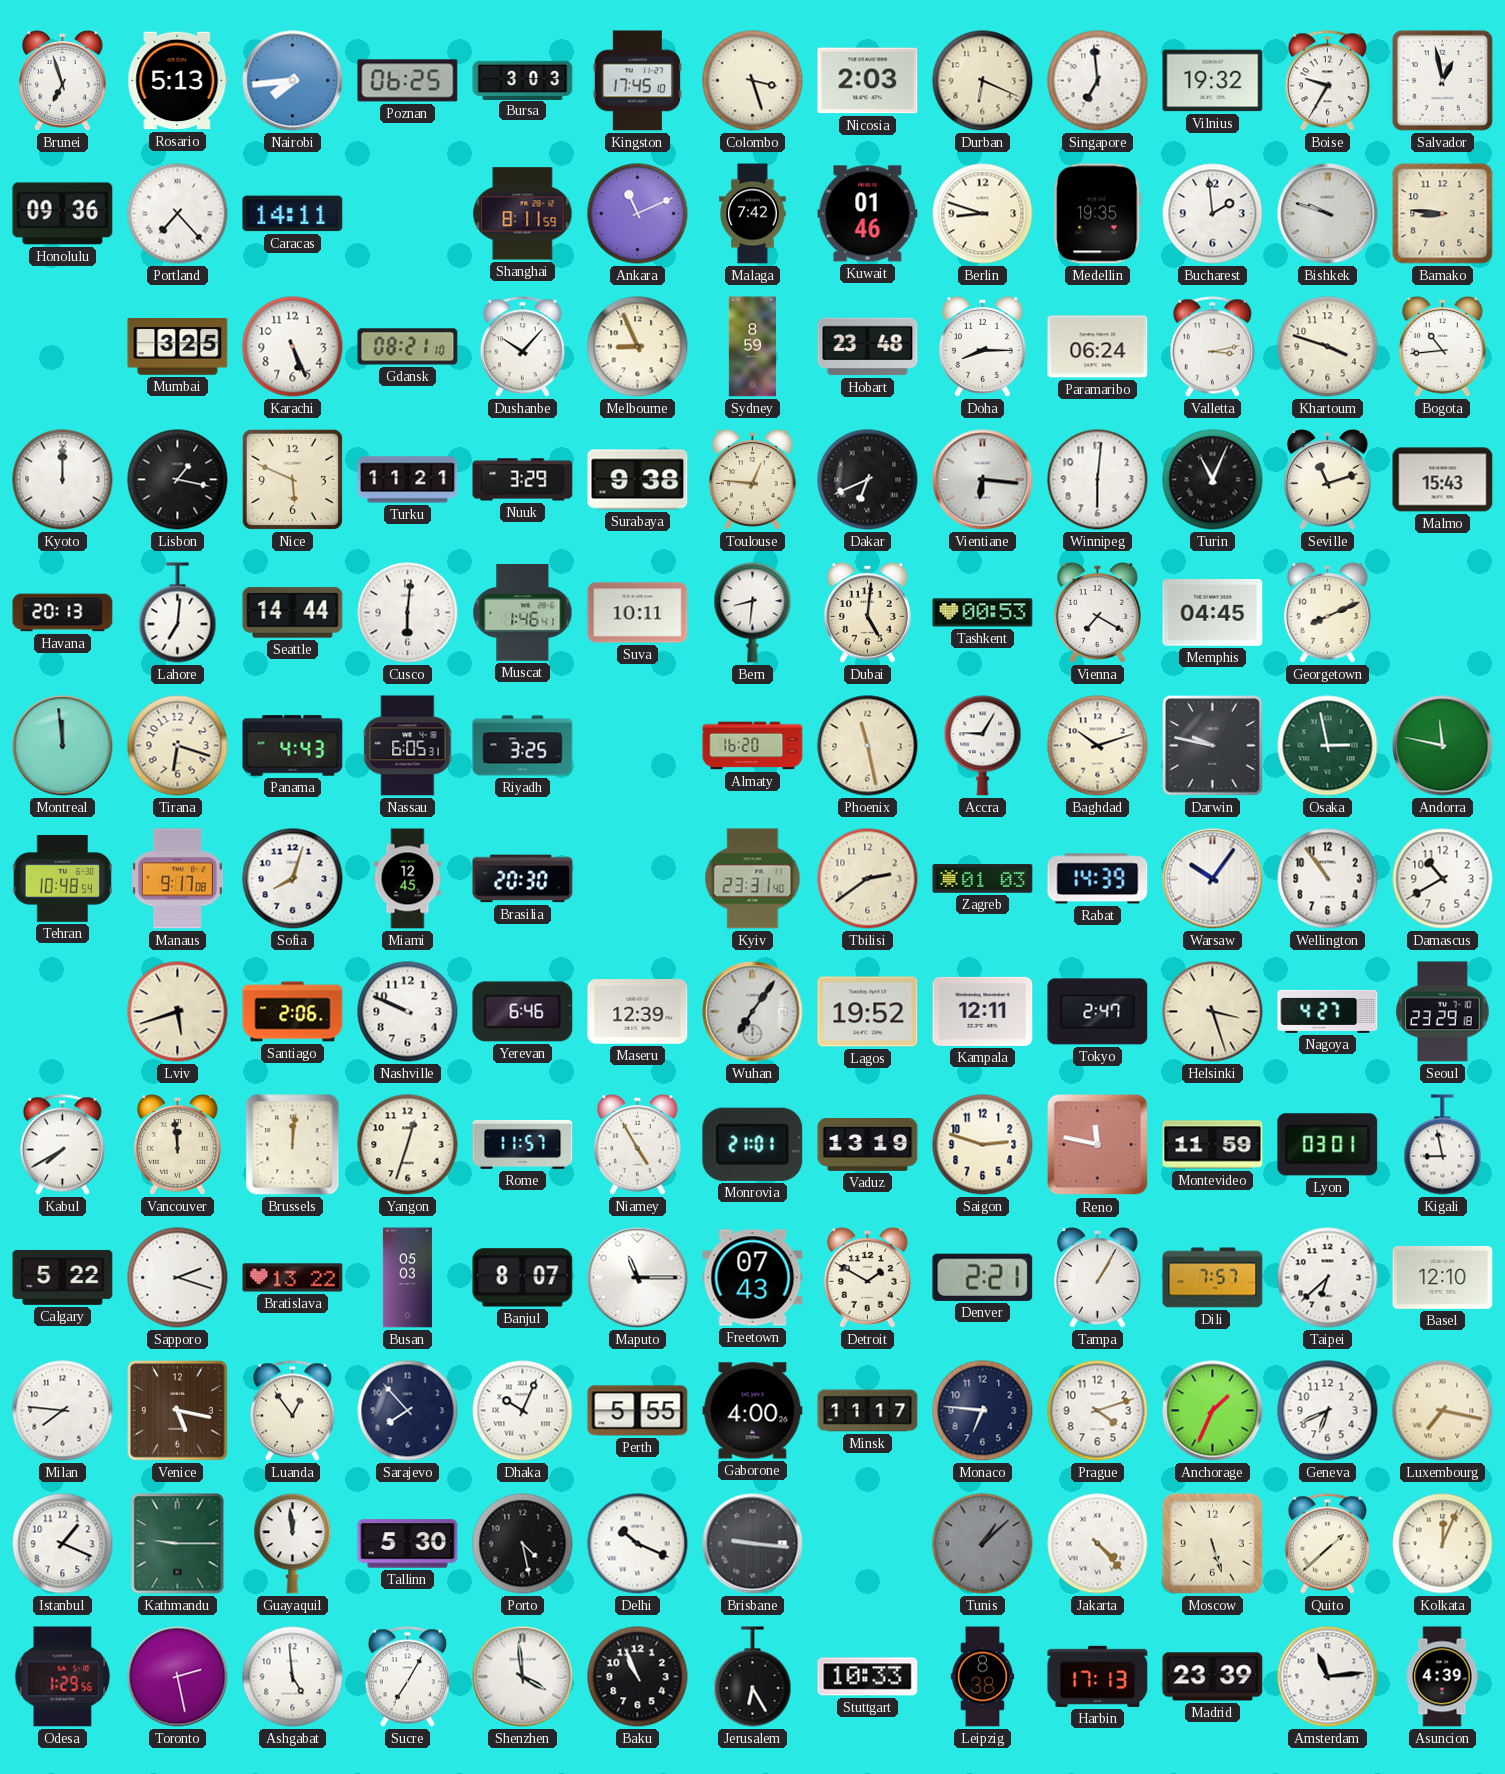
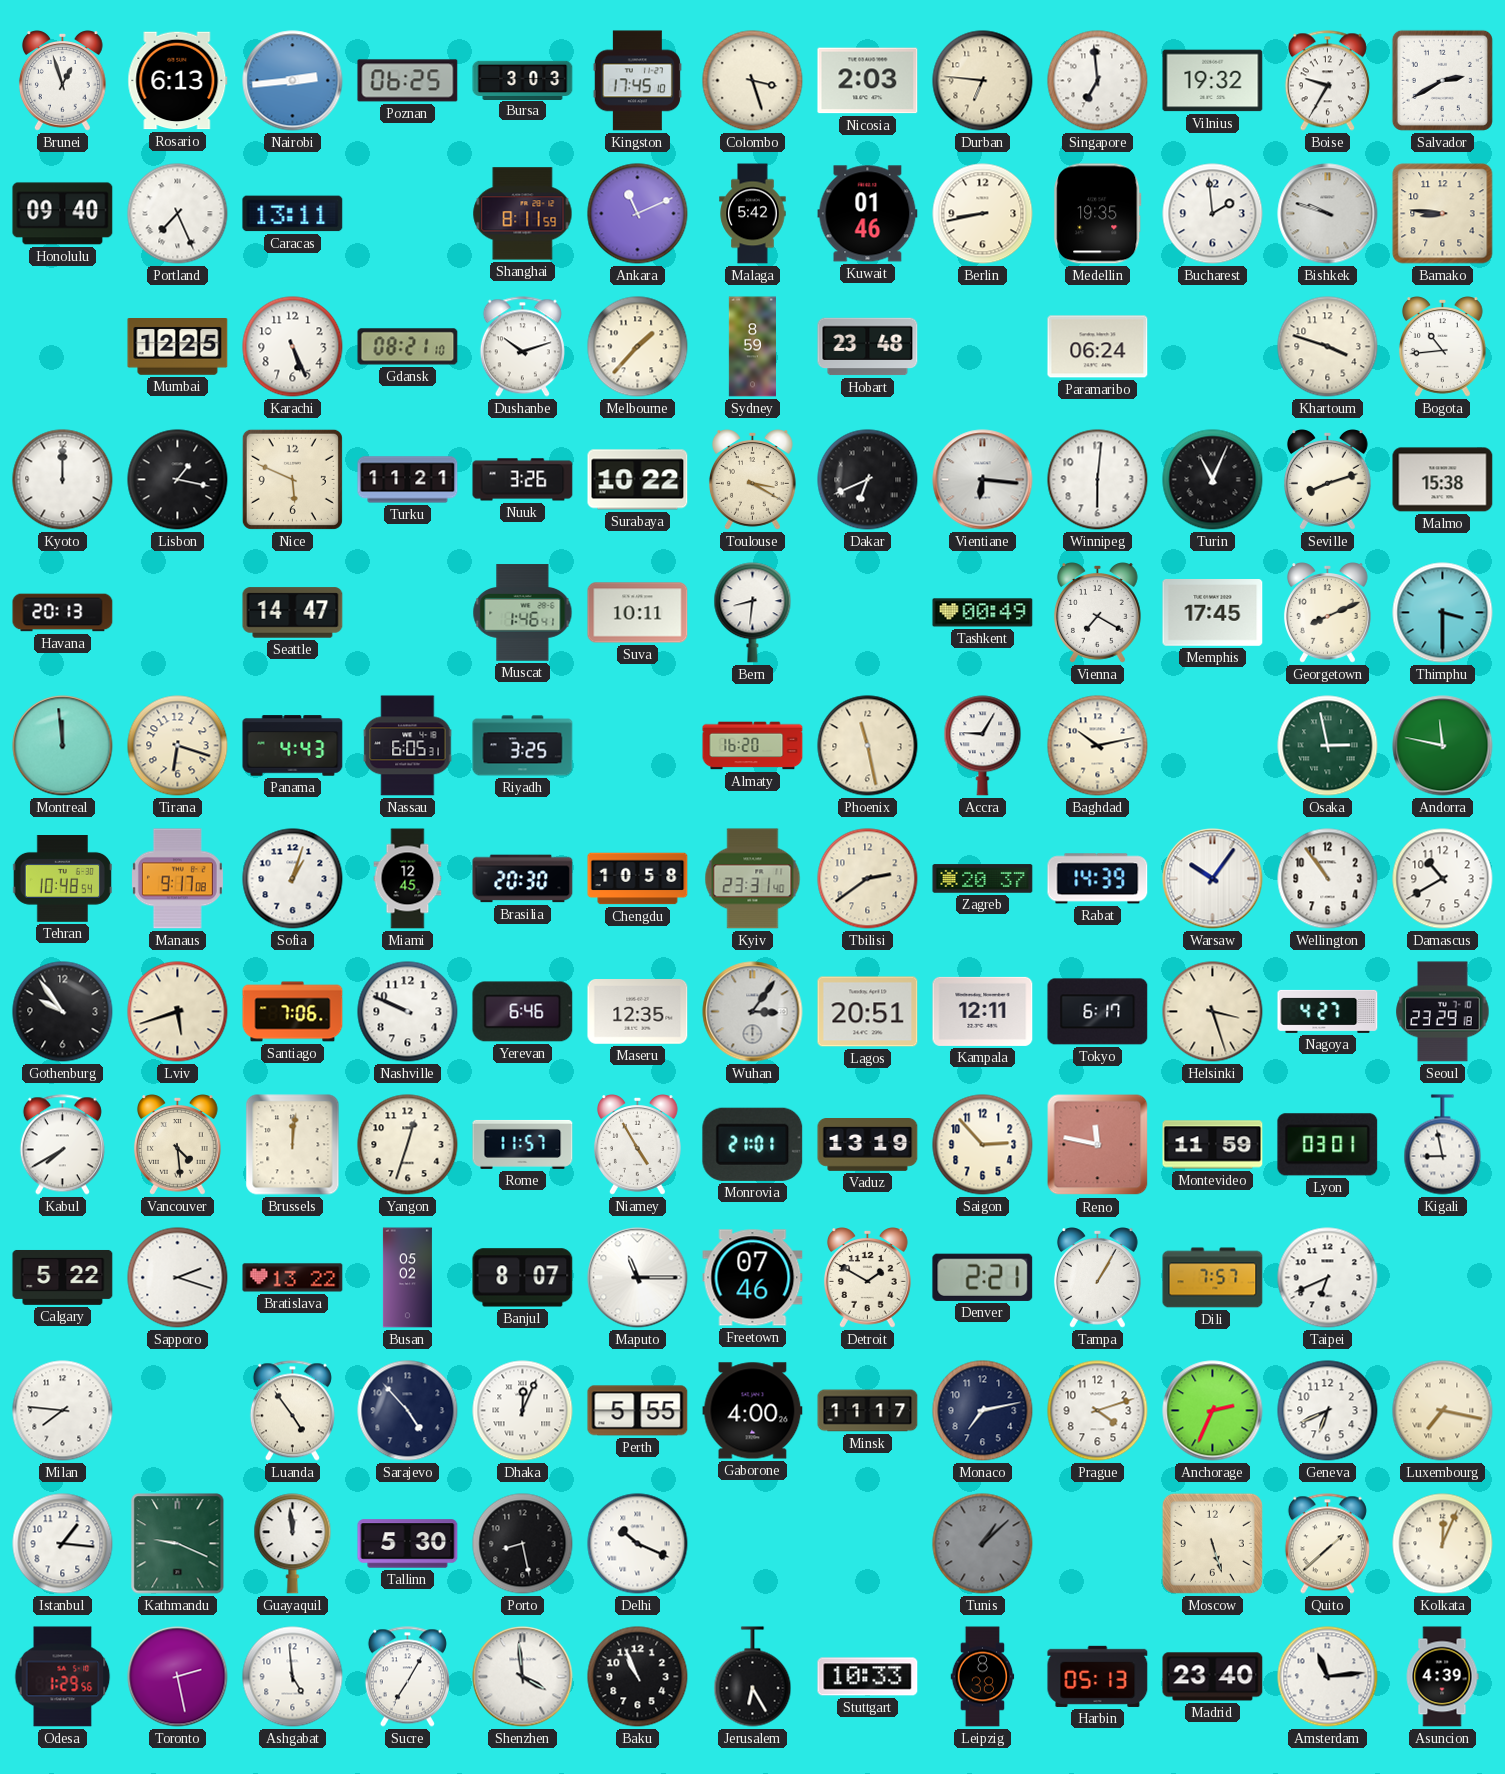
Brunei: 6:57 -> 12:57 (62, 81)
Rosario: 5:13 -> 6:13 (178, 81)
Nairobi: 7:44 -> 2:44 (293, 81)
Durban: 6:19 -> 6:46 (983, 81)
Salvador: 12:58 -> 2:40 (1442, 80)
Honolulu: 09:36 -> 09:40 (63, 214)
Portland: 7:23 -> 7:26 (178, 214)
Caracas: 14:11 -> 13:11 (293, 214)
Malaga: 7:42 -> 5:42 (753, 214)
Berlin: 8:48 -> 8:43 (983, 214)
Mumbai: 3:25 -> 12:25 (178, 347)
Dushanbe: 10:07 -> 10:12 (522, 347)
Melbourne: 8:56 -> 1:37 (638, 347)
Doha: 8:15 -> none (982, 347)
Valletta: 3:13 -> none (1212, 347)
Nuuk: 3:29 -> 3:26 (523, 480)
Surabaya: 9:38 -> 10:22 (638, 480)
Toulouse: 12:46 -> 3:20 (752, 480)
Seville: 11:12 -> 8:12 (1327, 480)
Malmo: 15:43 -> 15:38 (1443, 480)
Lahore: 7:01 -> none (178, 613)
Seattle: 14:44 -> 14:47 (293, 613)
Cusco: 6:01 -> none (408, 613)
Dubai: 5:01 -> none (867, 613)
Tashkent: 00:53 -> 00:49 (983, 613)
Memphis: 04:45 -> 17:45 (1213, 613)
Thimphu: none -> 3:30 (1443, 613)
Baghdad: 10:12 -> 10:13 (1098, 746)
Darwin: 9:47 -> none (1213, 746)
Sofia: 8:03 -> 1:03 (293, 879)
Chengdu: none -> 10:58 (638, 879)
Zagreb: 01:03 -> 20:37 (983, 879)
Gothenburg: none -> 9:54 (63, 1012)
Santiago: 2:06 -> 7:06 (293, 1012)
Maseru: 12:39 -> 12:35 (638, 1012)
Wuhan: 7:06 -> 3:06 (753, 1012)
Lagos: 19:52 -> 20:51 (868, 1012)
Tokyo: 2:47 -> 6:17 (1098, 1012)
Vancouver: 11:59 -> 4:29 (177, 1145)
Saigon: 2:48 -> 2:53 (983, 1145)
Busan: 05:03 -> 05:02 (407, 1278)
Freetown: 07:43 -> 07:46 (753, 1278)
Taipei: 6:38 -> 6:41 (1328, 1278)
Basel: 12:10 -> none (1443, 1277)
Venice: 5:17 -> none (178, 1411)
Luanda: 12:54 -> 4:54 (292, 1411)
Sarajevo: 7:53 -> 4:53 (408, 1411)
Dhaka: 10:04 -> 12:04 (523, 1411)
Monaco: 6:46 -> 7:13 (983, 1411)
Anchorage: 1:34 -> 2:34 (1213, 1411)
Istanbul: 1:19 -> 1:16 (63, 1544)
Kathmandu: 9:15 -> 9:19 (178, 1544)
Porto: 4:28 -> 8:28 (523, 1544)
Brisbane: 9:16 -> none (753, 1544)
Jakarta: 4:23 -> none (1098, 1544)
Harbin: 17:13 -> 05:13 (1098, 1676)
Madrid: 23:39 -> 23:40 (1213, 1677)
